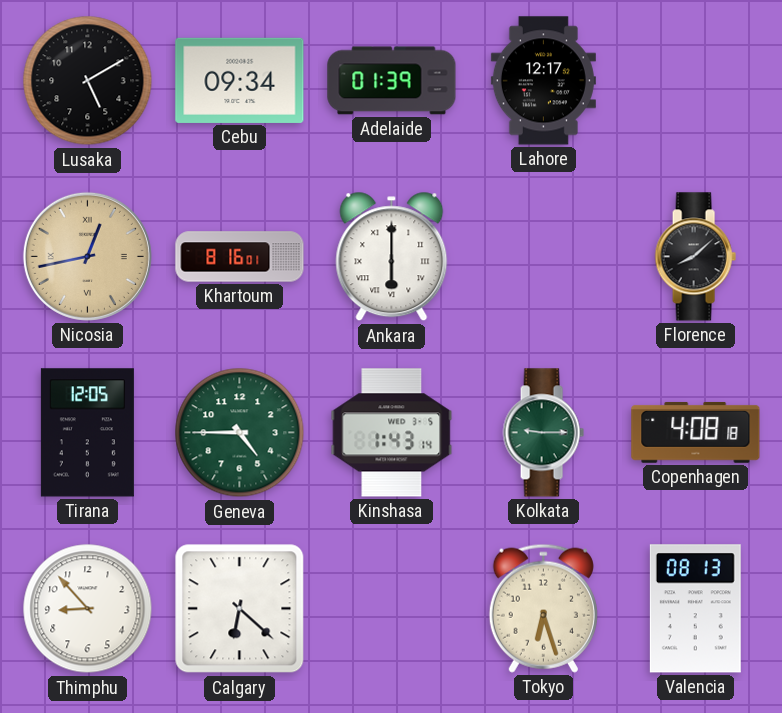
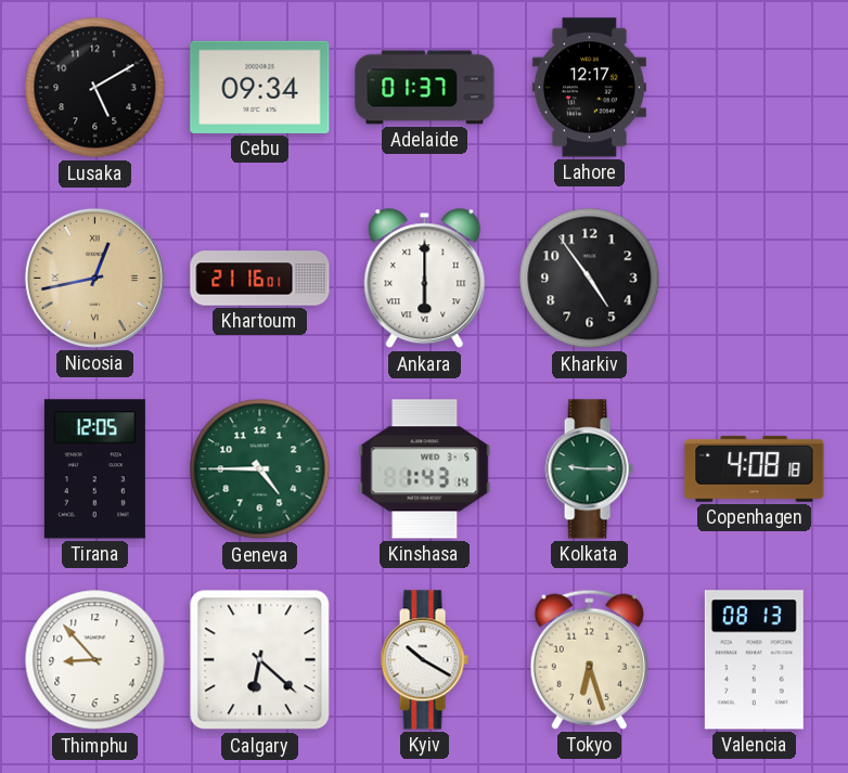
Adelaide: 01:39 -> 01:37 (425, 88)
Khartoum: 8:16 -> 21:16 (260, 279)
Kharkiv: none -> 4:54 (590, 279)
Florence: 8:08 -> none (695, 257)
Kyiv: none -> 10:20 (424, 660)
